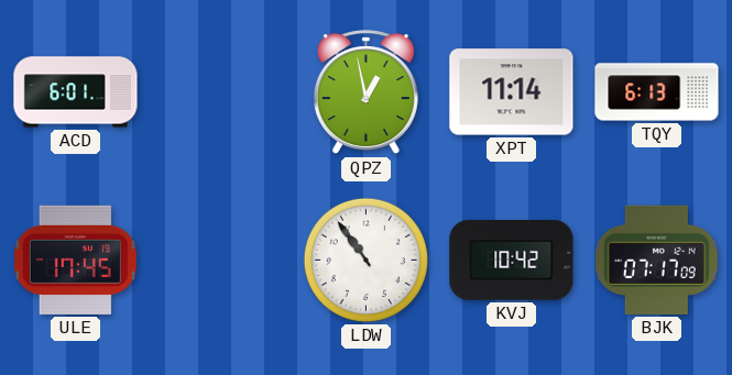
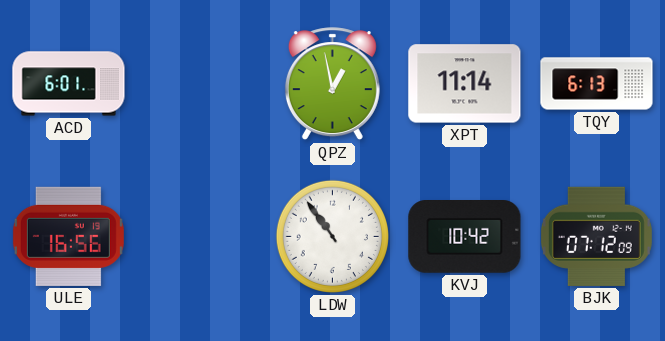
ULE: 17:45 -> 16:56 (68, 236)
BJK: 07:17 -> 07:12 (596, 236)
